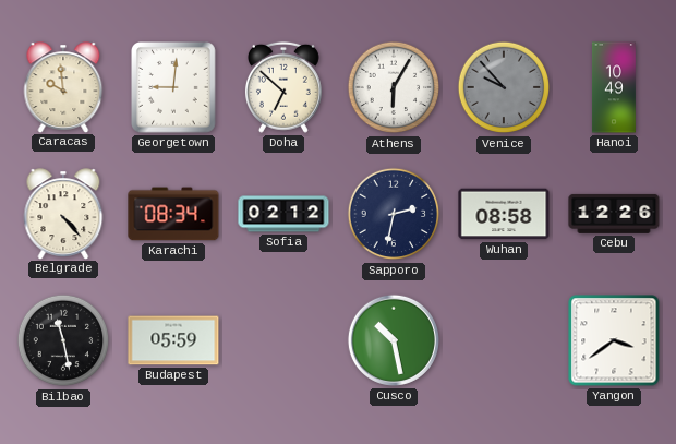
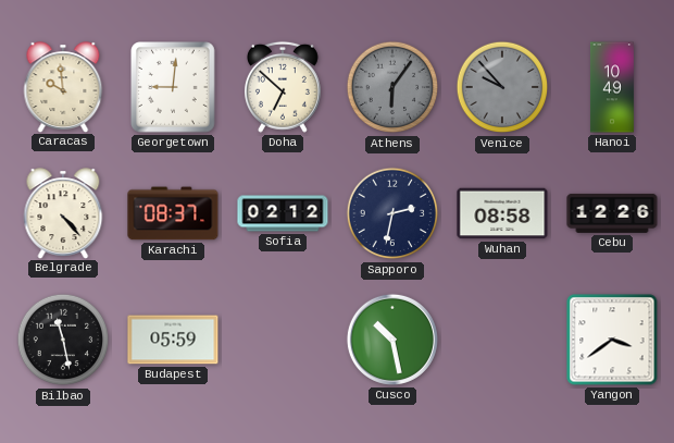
Athens: 6:05 -> 6:06 (392, 87)
Athens dial: white -> grey (392, 87)
Karachi: 08:34 -> 08:37 (173, 213)
